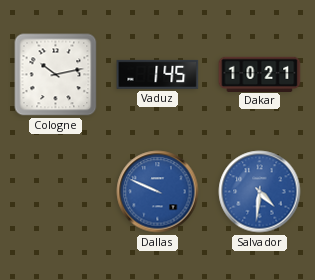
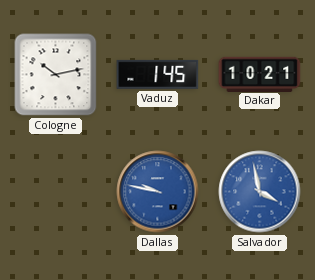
Dallas: 9:49 -> 9:47 (158, 192)
Salvador: 4:31 -> 3:58 (260, 192)
